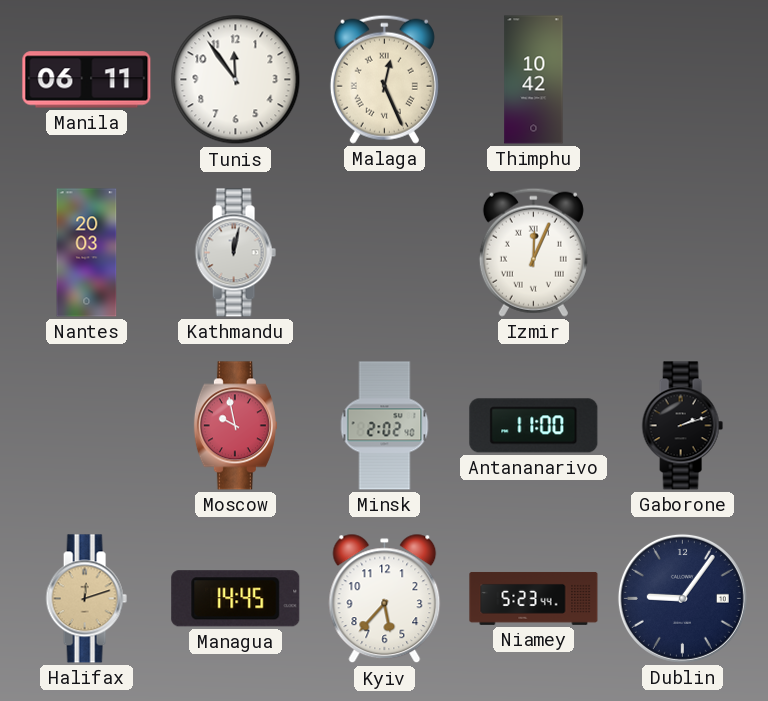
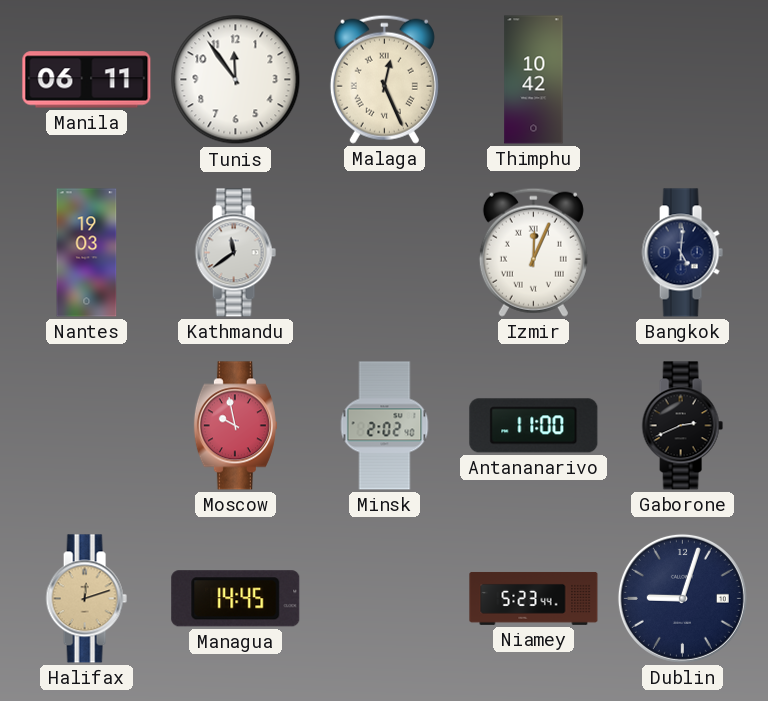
Nantes: 20:03 -> 19:03 (87, 253)
Kathmandu: 12:02 -> 11:39 (235, 253)
Bangkok: none -> 5:01 (682, 253)
Gaborone: 2:12 -> 2:41 (682, 426)
Kyiv: 5:37 -> none (385, 599)
Dublin: 9:06 -> 9:03 (682, 598)
